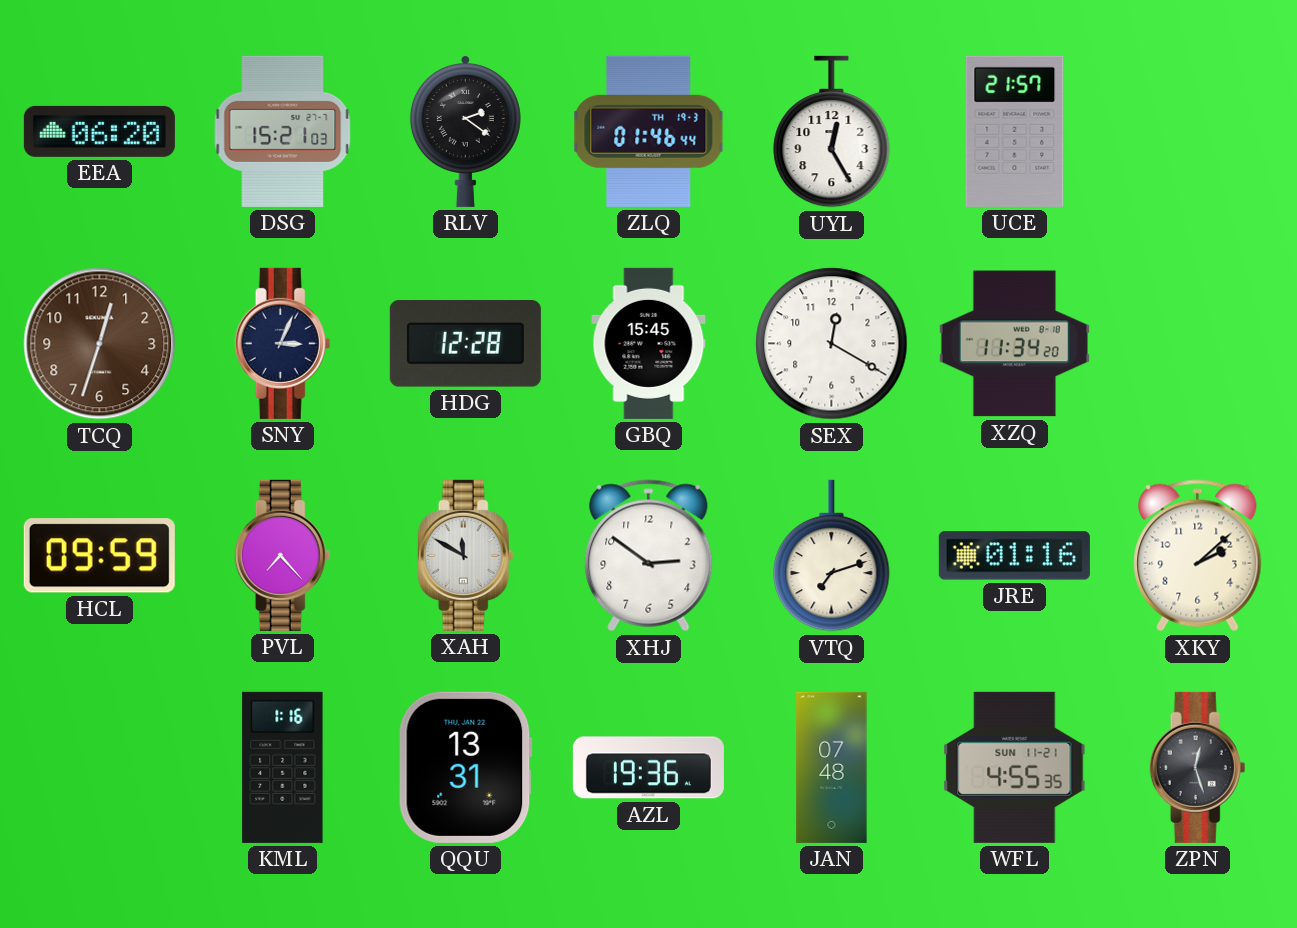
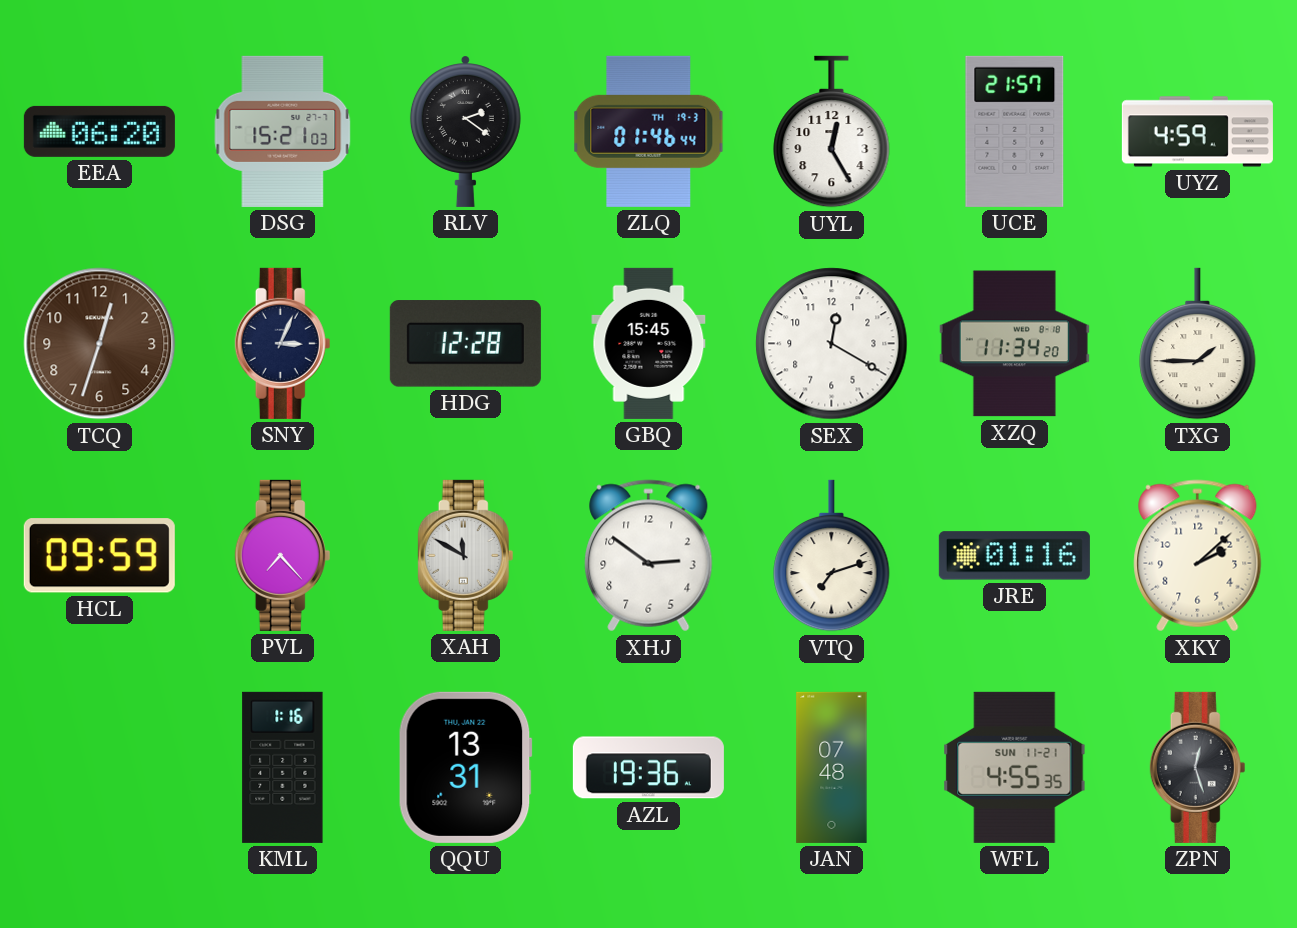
UYZ: none -> 4:59 (1197, 132)
TXG: none -> 1:45 (1198, 344)
